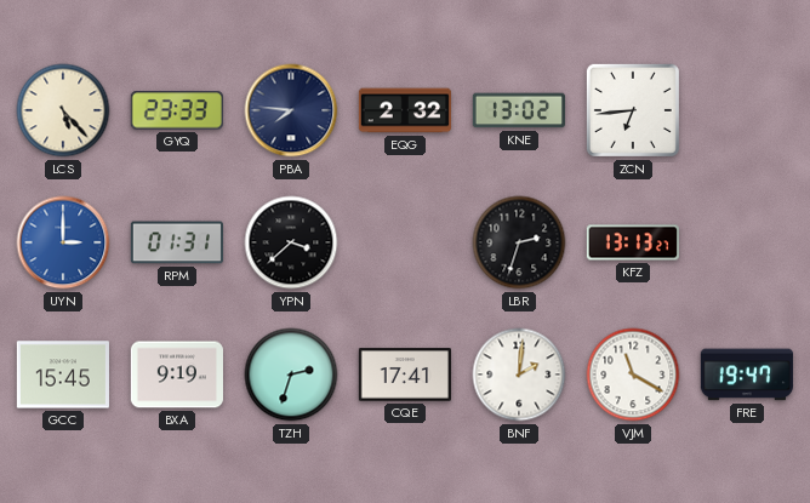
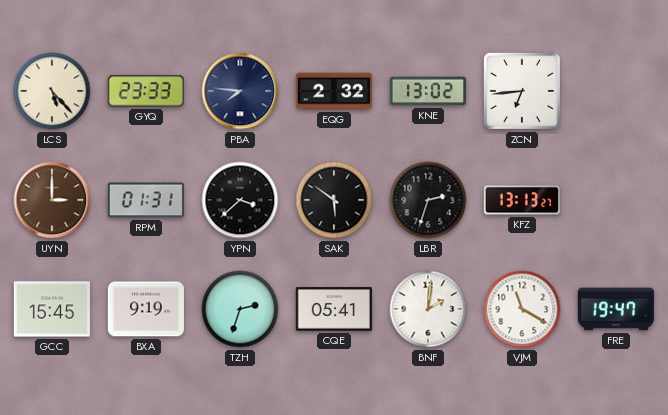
UYN dial: blue -> brown (52, 200)
SAK: none -> 5:51 (334, 200)
CQE: 17:41 -> 05:41 (334, 309)
